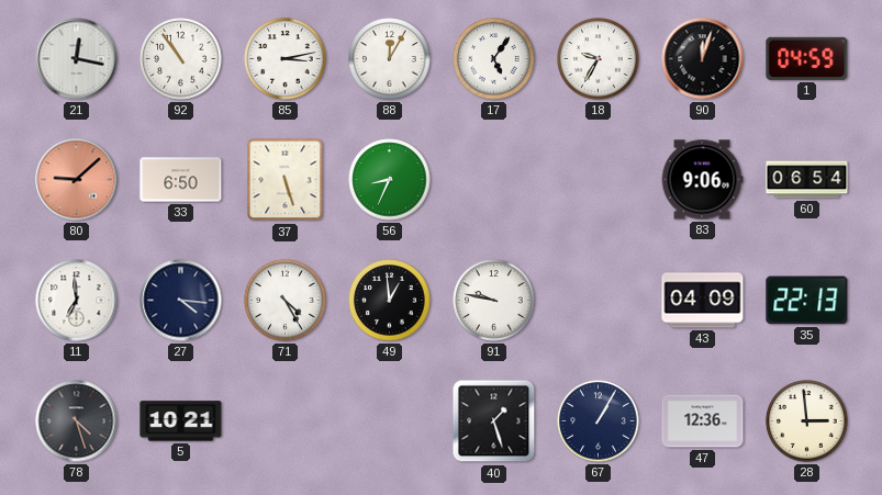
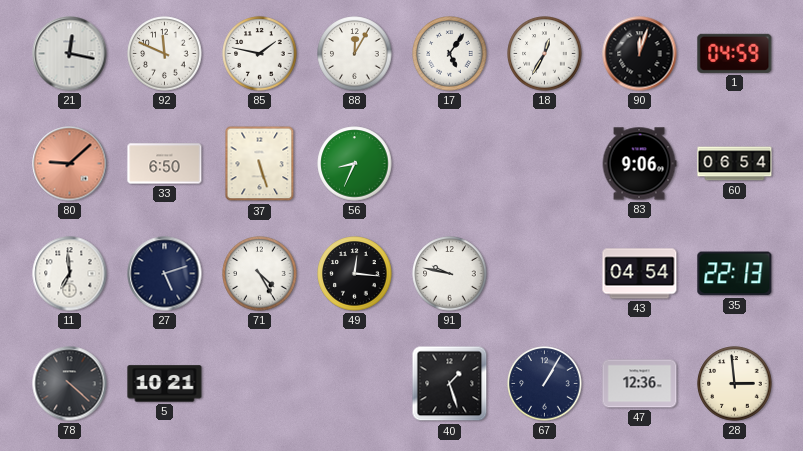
92: 10:54 -> 11:49 (165, 54)
85: 3:13 -> 1:47 (260, 54)
18: 9:35 -> 12:35 (545, 54)
27: 4:16 -> 5:12 (165, 274)
49: 12:59 -> 12:16 (355, 274)
43: 04:09 -> 04:54 (640, 274)
78: 4:27 -> 4:22 (70, 384)
